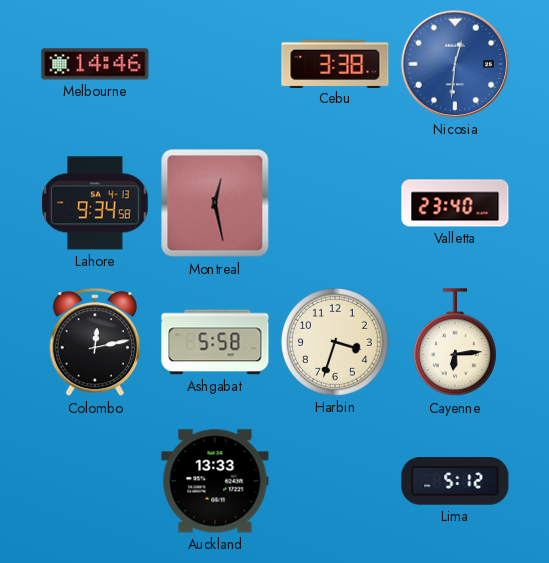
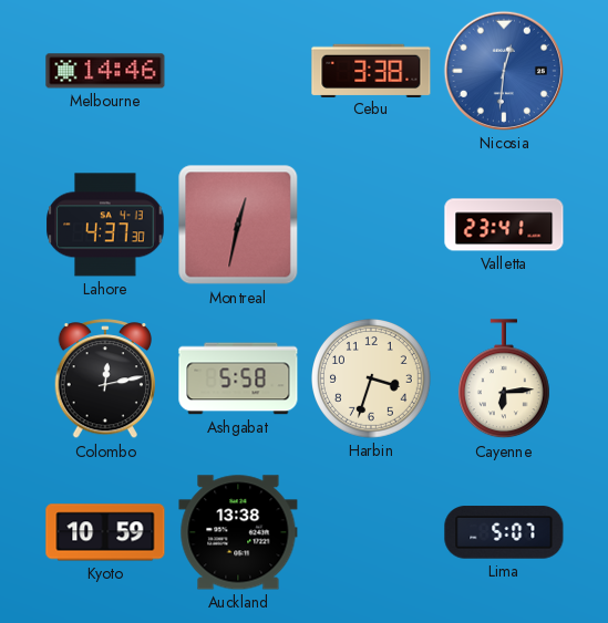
Lahore: 9:34 -> 4:37 (105, 225)
Montreal: 12:28 -> 12:32 (238, 225)
Valletta: 23:40 -> 23:41 (504, 225)
Kyoto: none -> 10:59 (105, 532)
Auckland: 13:33 -> 13:38 (238, 532)
Lima: 5:12 -> 5:07 (504, 532)
